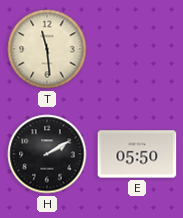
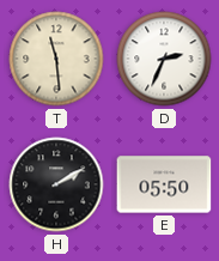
D: none -> 2:34 (164, 59)
